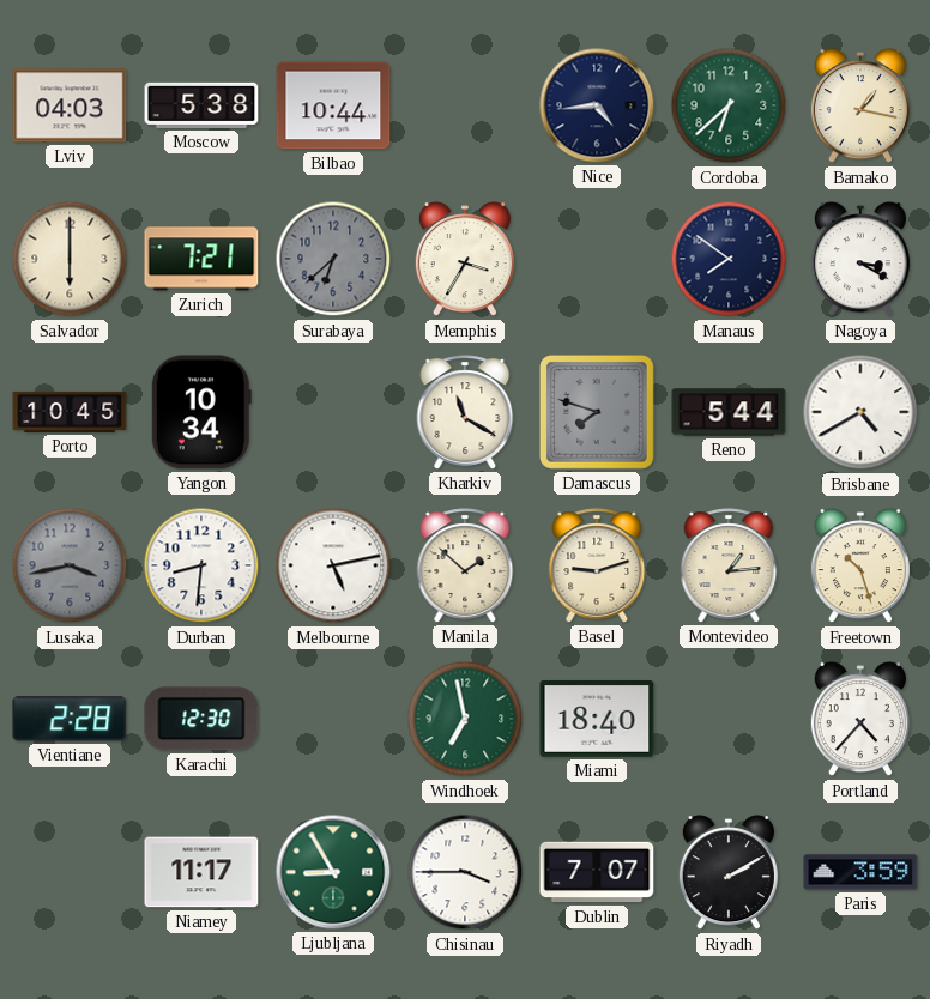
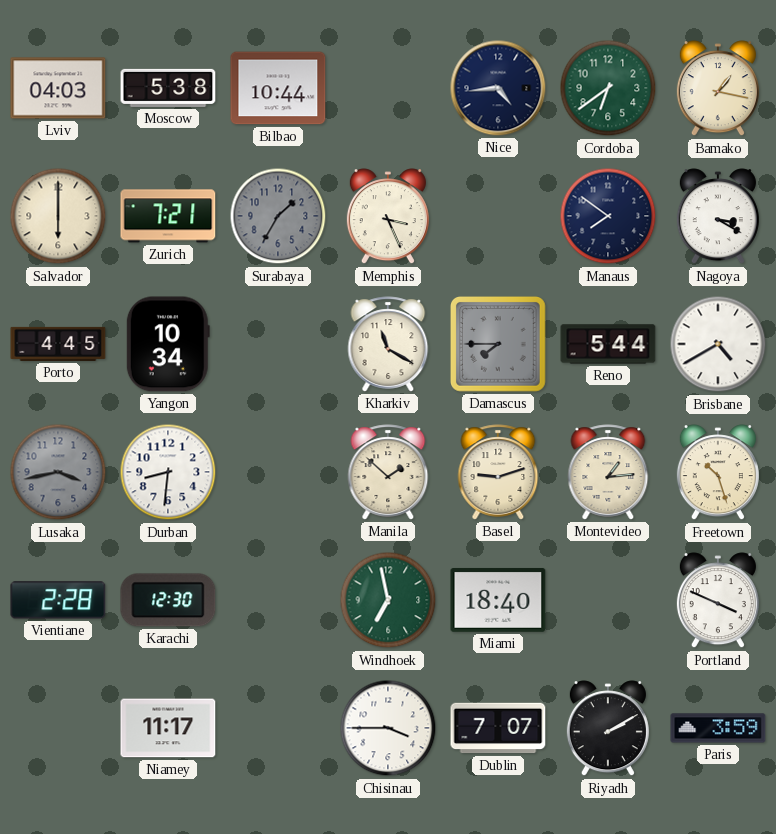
Cordoba: 6:38 -> 6:39 (608, 88)
Surabaya: 6:38 -> 1:35 (278, 216)
Memphis: 3:35 -> 3:26 (388, 217)
Porto: 10:45 -> 4:45 (58, 344)
Damascus: 7:48 -> 7:45 (499, 345)
Melbourne: 5:13 -> none (333, 565)
Portland: 4:37 -> 3:49 (718, 601)
Ljubljana: 8:55 -> none (333, 872)
